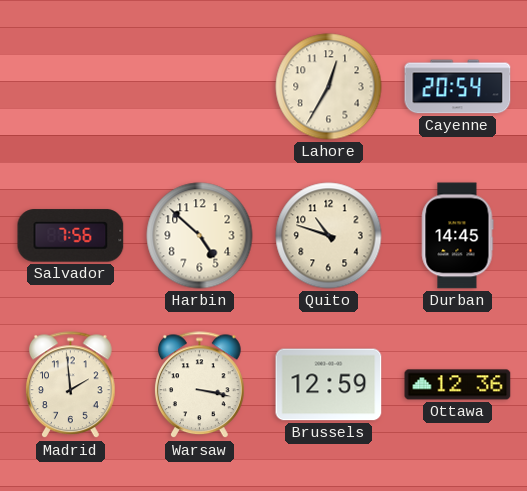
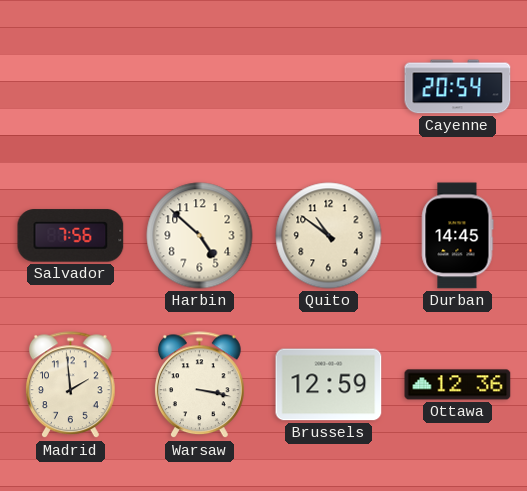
Lahore: 12:35 -> none (329, 87)
Quito: 10:48 -> 10:51 (329, 236)
